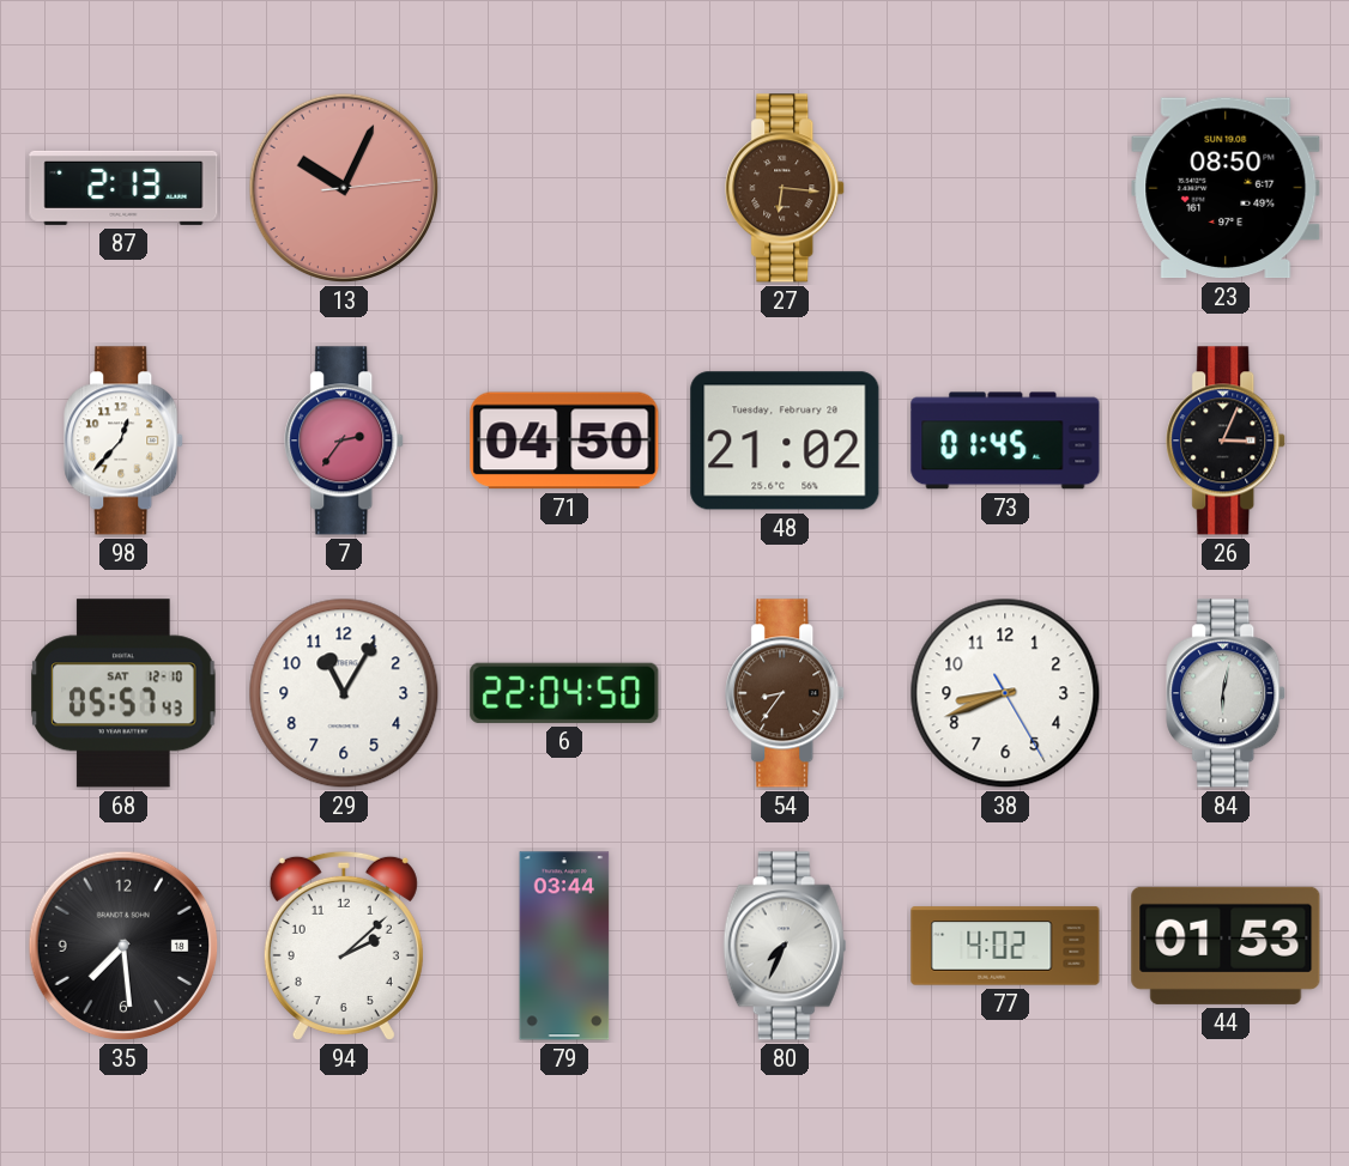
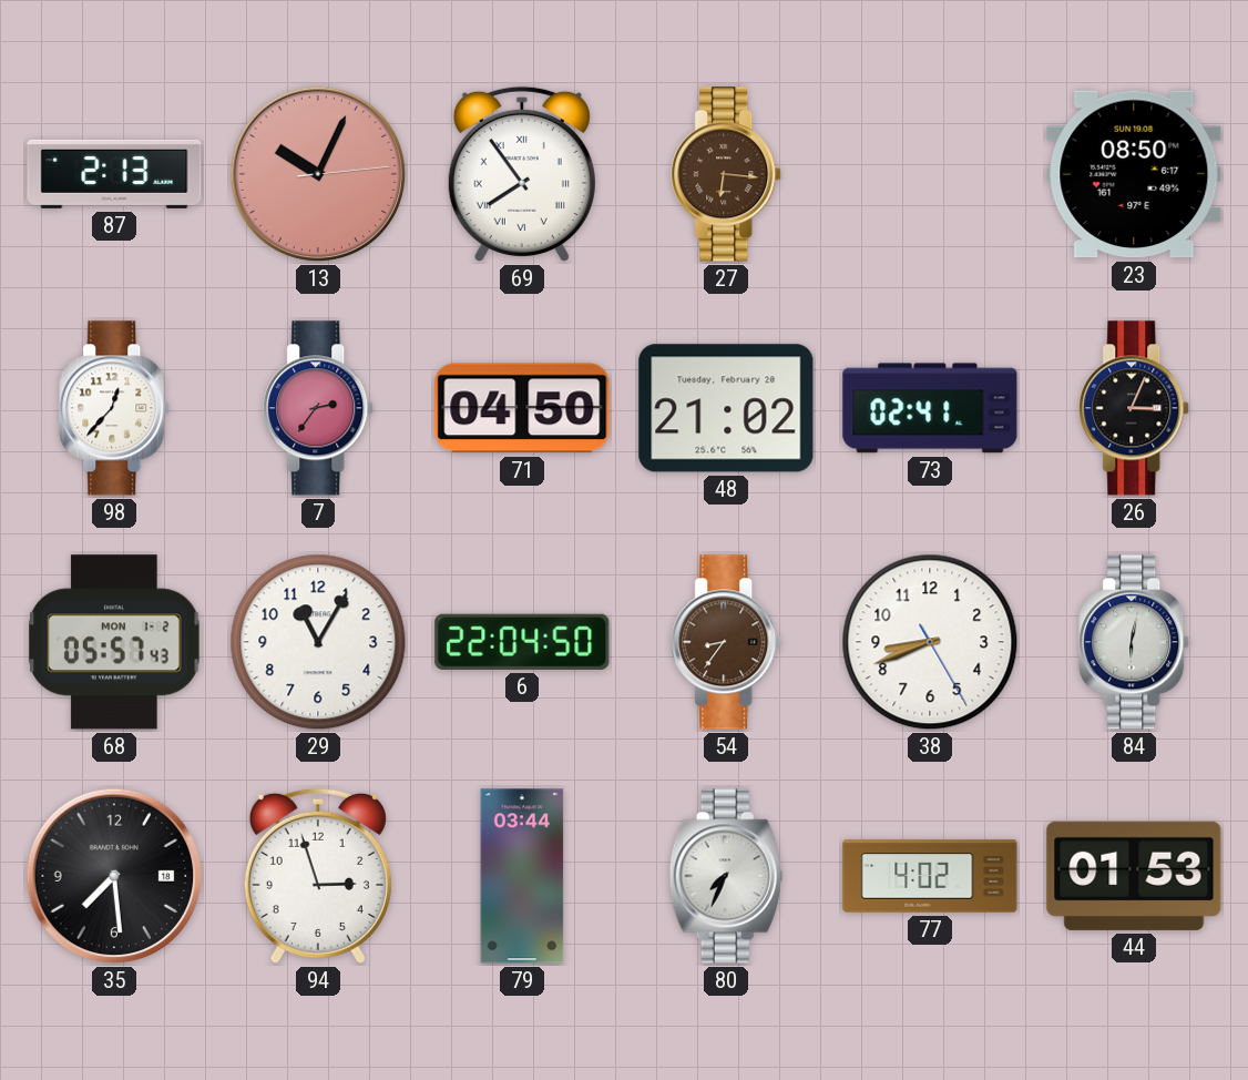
69: none -> 7:54 (522, 174)
73: 01:45 -> 02:41 (930, 408)
68 date: SAT 12-10 -> MON 1-2 (114, 642)
94: 2:08 -> 2:57 (318, 876)
